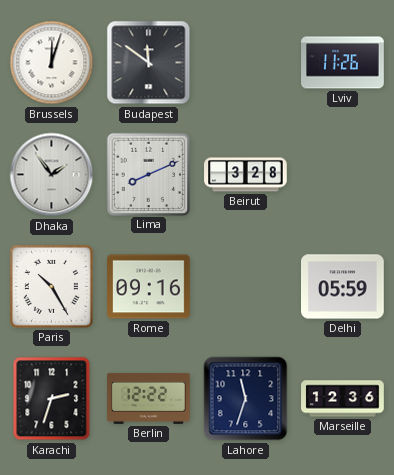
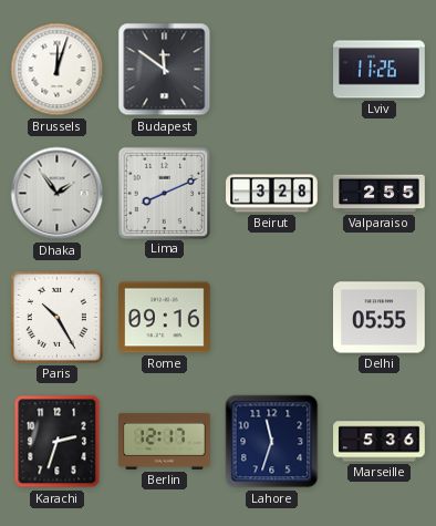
Valparaiso: none -> 2:55 (380, 194)
Delhi: 05:59 -> 05:55 (380, 318)
Berlin: 12:22 -> 12:17 (165, 441)
Marseille: 12:36 -> 5:36 (380, 442)
